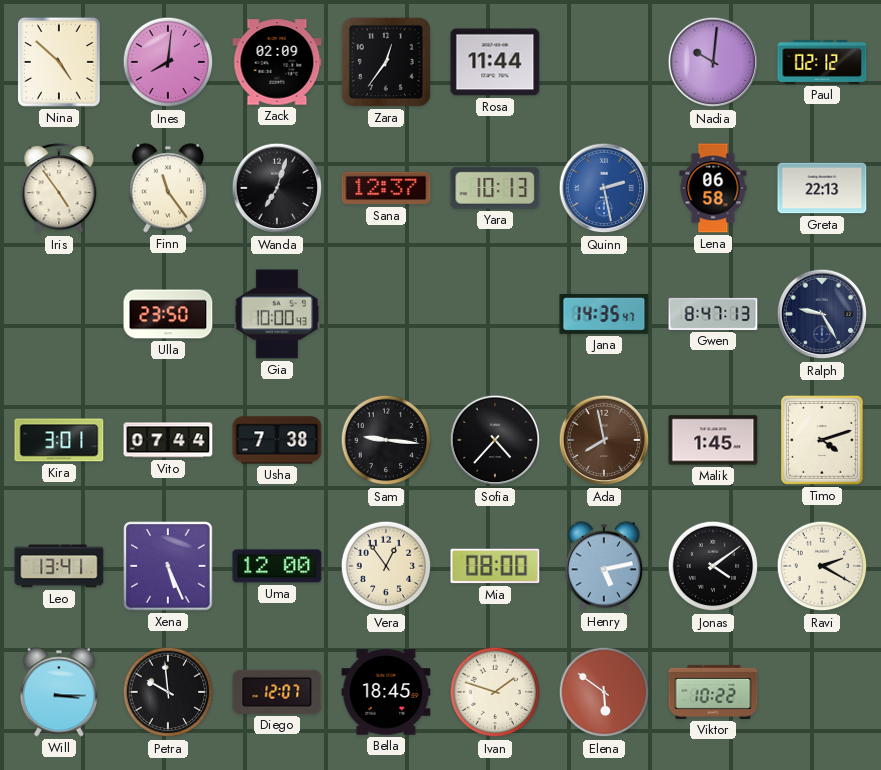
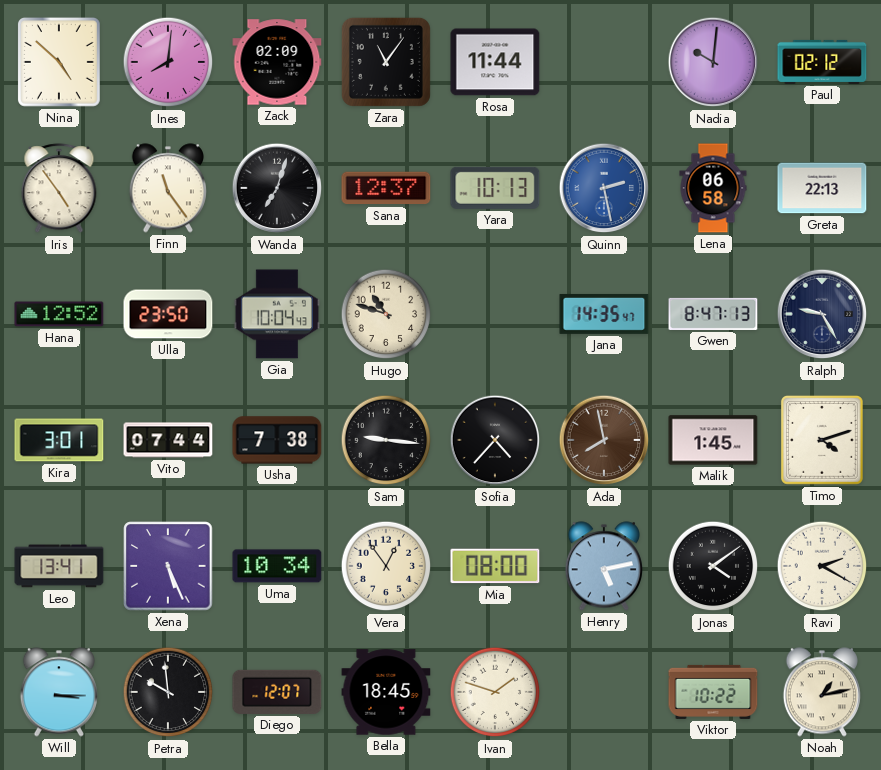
Zara: 12:36 -> 11:06 (386, 62)
Hana: none -> 12:52 (59, 314)
Gia: 10:00 -> 10:04 (276, 314)
Hugo: none -> 10:48 (386, 314)
Uma: 12:00 -> 10:34 (277, 566)
Elena: 5:51 -> none (604, 692)
Noah: none -> 1:13 (822, 692)
